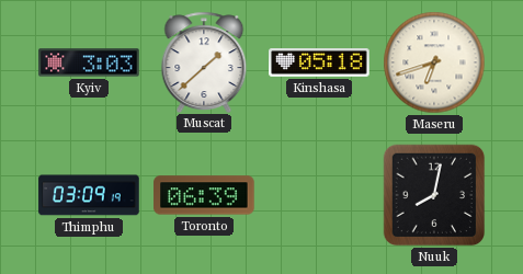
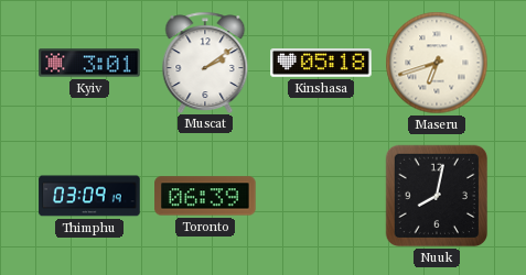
Kyiv: 3:03 -> 3:01 (89, 63)
Muscat: 1:38 -> 2:09 (205, 62)
